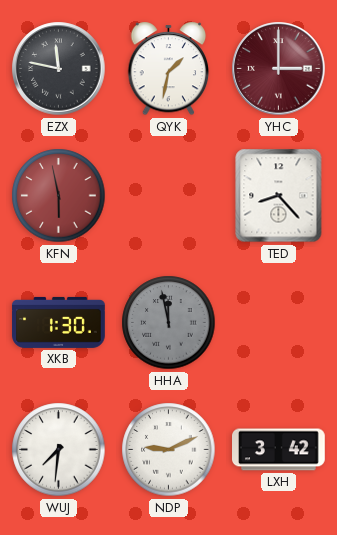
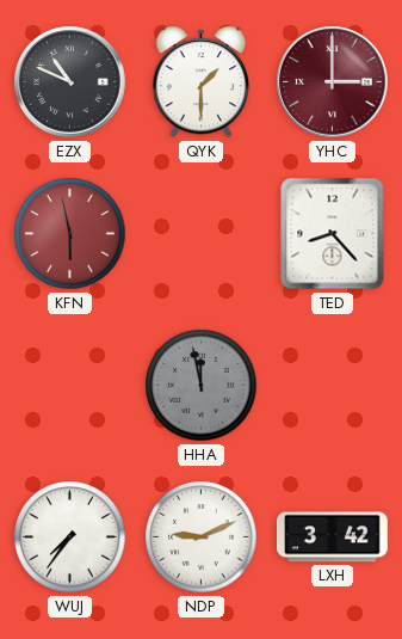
EZX: 11:47 -> 10:49 (70, 82)
QYK: 1:32 -> 1:30 (202, 82)
XKB: 1:30 -> none (59, 322)
WUJ: 7:31 -> 7:36 (70, 537)
